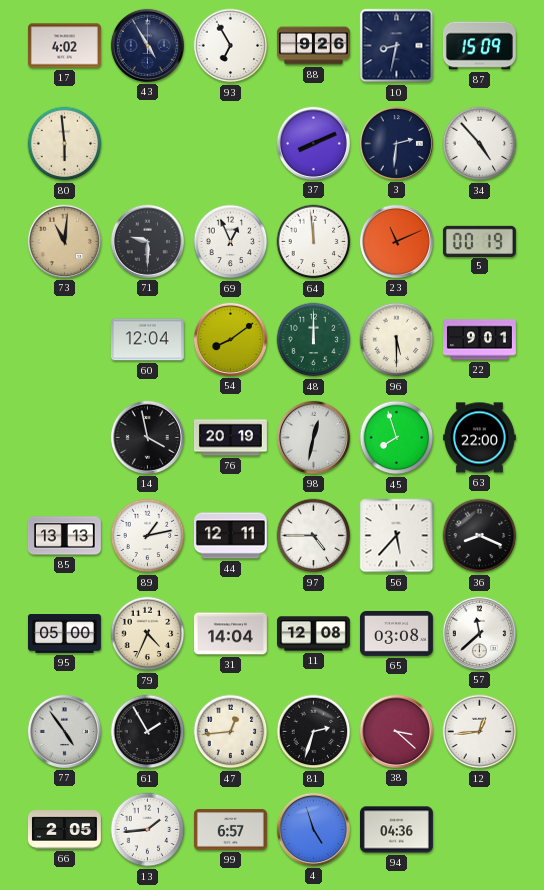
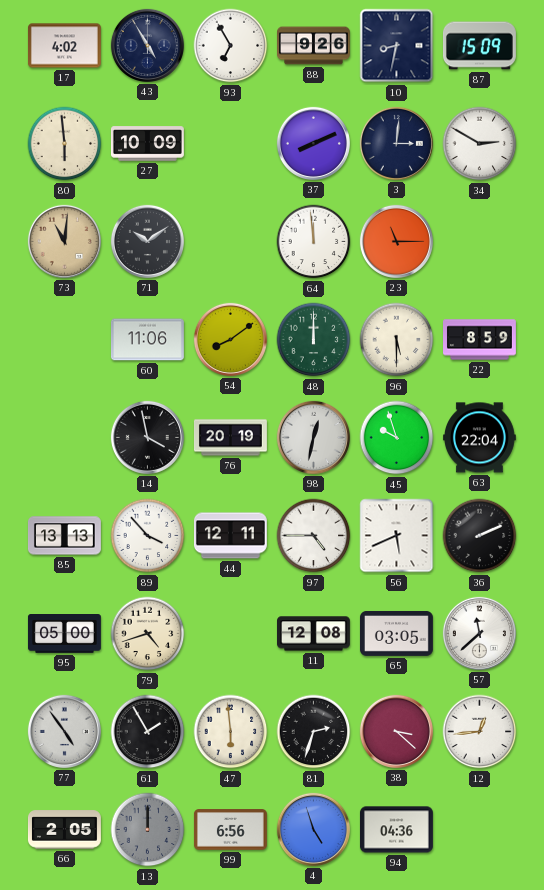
27: none -> 10:09 (147, 144)
3: 2:31 -> 3:01 (396, 143)
34: 4:53 -> 2:50 (480, 144)
71: 9:30 -> 10:09 (147, 241)
69: 12:56 -> none (231, 242)
23: 11:11 -> 11:15 (396, 241)
5: 00:19 -> none (479, 241)
60: 12:04 -> 11:06 (147, 340)
22: 9:01 -> 8:59 (480, 340)
45: 7:57 -> 9:57 (397, 438)
63: 22:00 -> 22:04 (479, 438)
89: 1:13 -> 3:53 (148, 536)
56: 5:37 -> 5:41 (397, 536)
36: 8:19 -> 2:11 (480, 536)
79: 4:34 -> 4:42 (148, 634)
31: 14:04 -> none (230, 634)
65: 03:08 -> 03:05 (396, 633)
47: 12:44 -> 5:59 (231, 732)
13: 1:44 -> 12:00 (148, 830)
13 dial: white -> grey (148, 830)
99: 6:57 -> 6:56 (230, 830)
